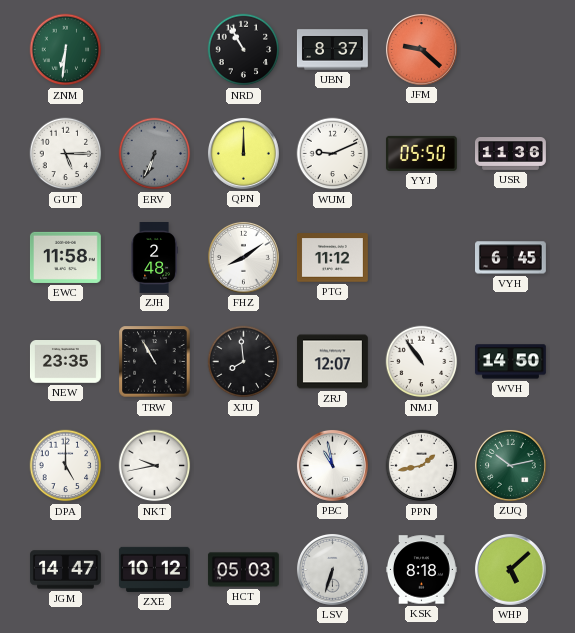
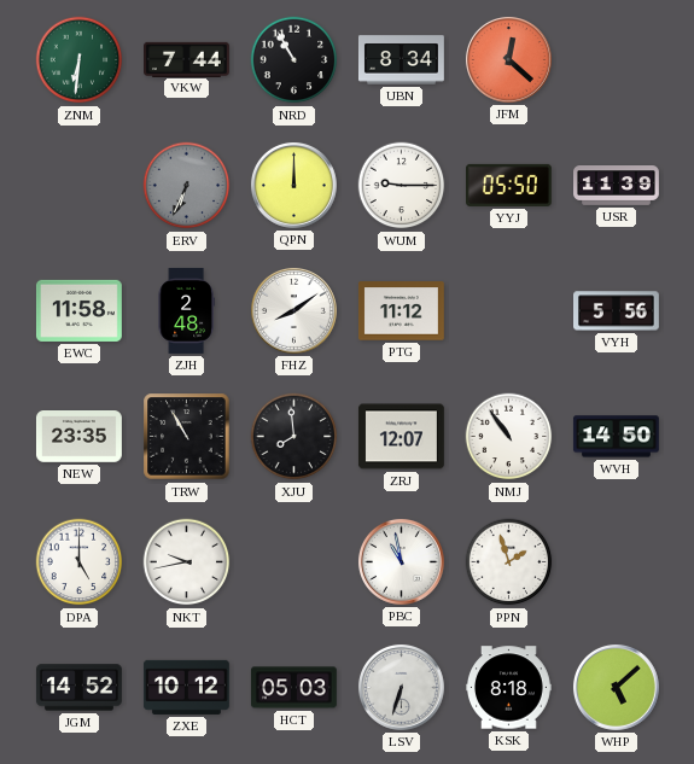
VKW: none -> 7:44 (187, 59)
UBN: 8:37 -> 8:34 (401, 60)
JFM: 9:22 -> 12:22 (508, 59)
GUT: 5:15 -> none (66, 154)
WUM: 9:11 -> 9:15 (402, 186)
USR: 11:36 -> 11:39 (617, 186)
VYH: 6:45 -> 5:56 (617, 311)
PPN: 1:43 -> 1:57 (509, 562)
ZUQ: 10:13 -> none (510, 465)
JGM: 14:47 -> 14:52 (78, 688)
